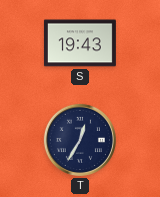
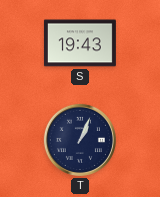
T: 12:35 -> 1:04 (80, 140)
